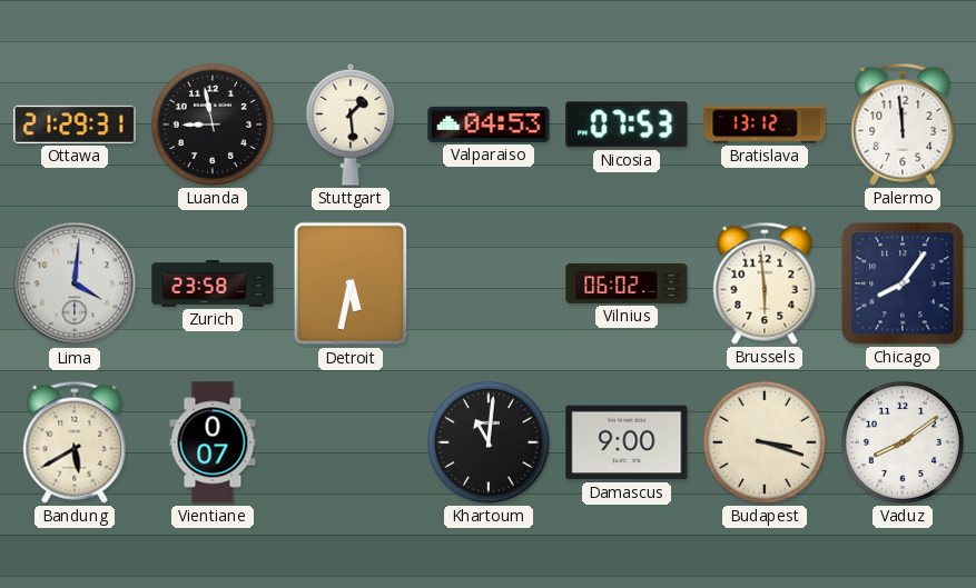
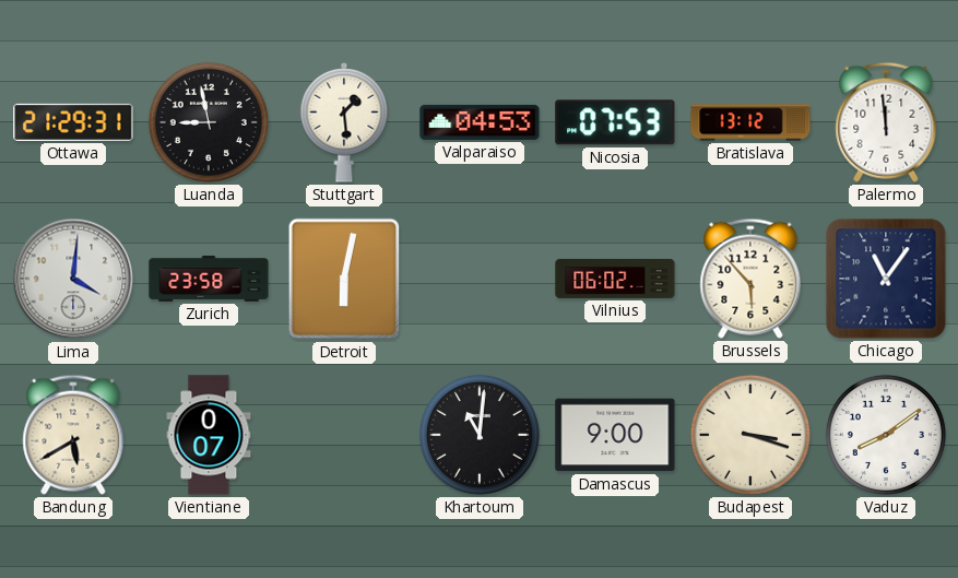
Detroit: 5:32 -> 6:02 (344, 279)
Brussels: 5:59 -> 5:53 (750, 279)
Chicago: 8:06 -> 11:06 (886, 279)
